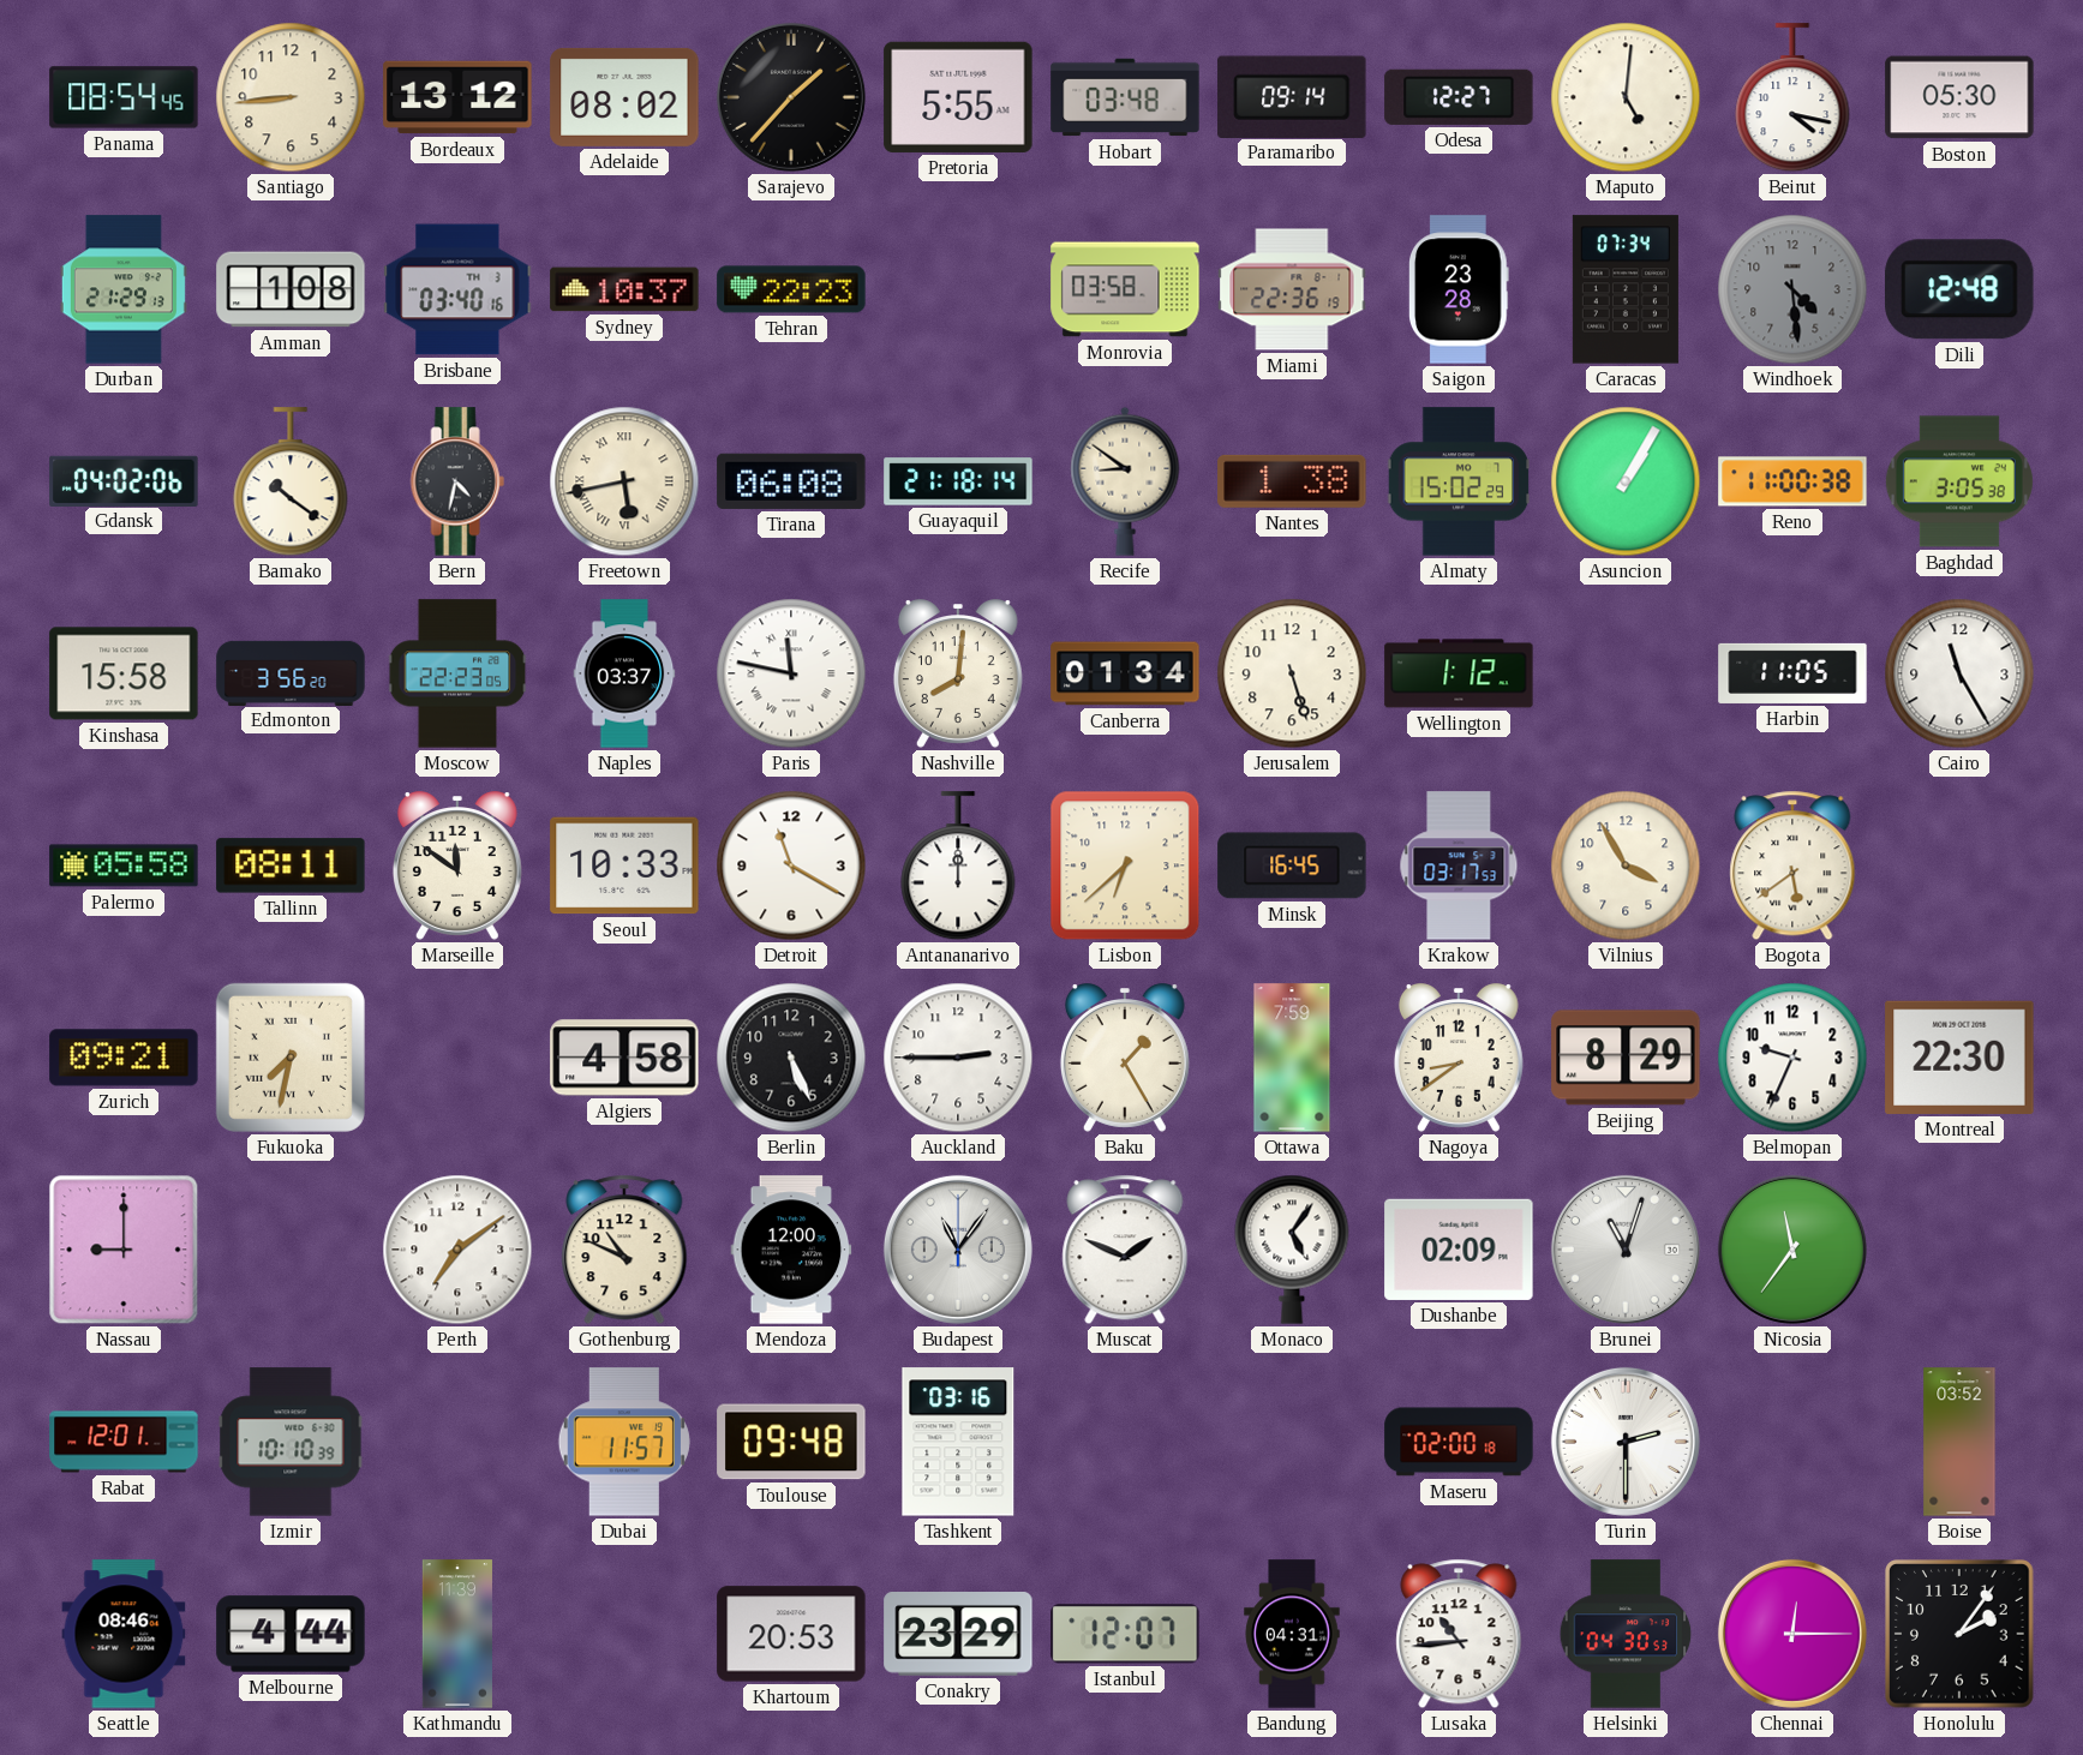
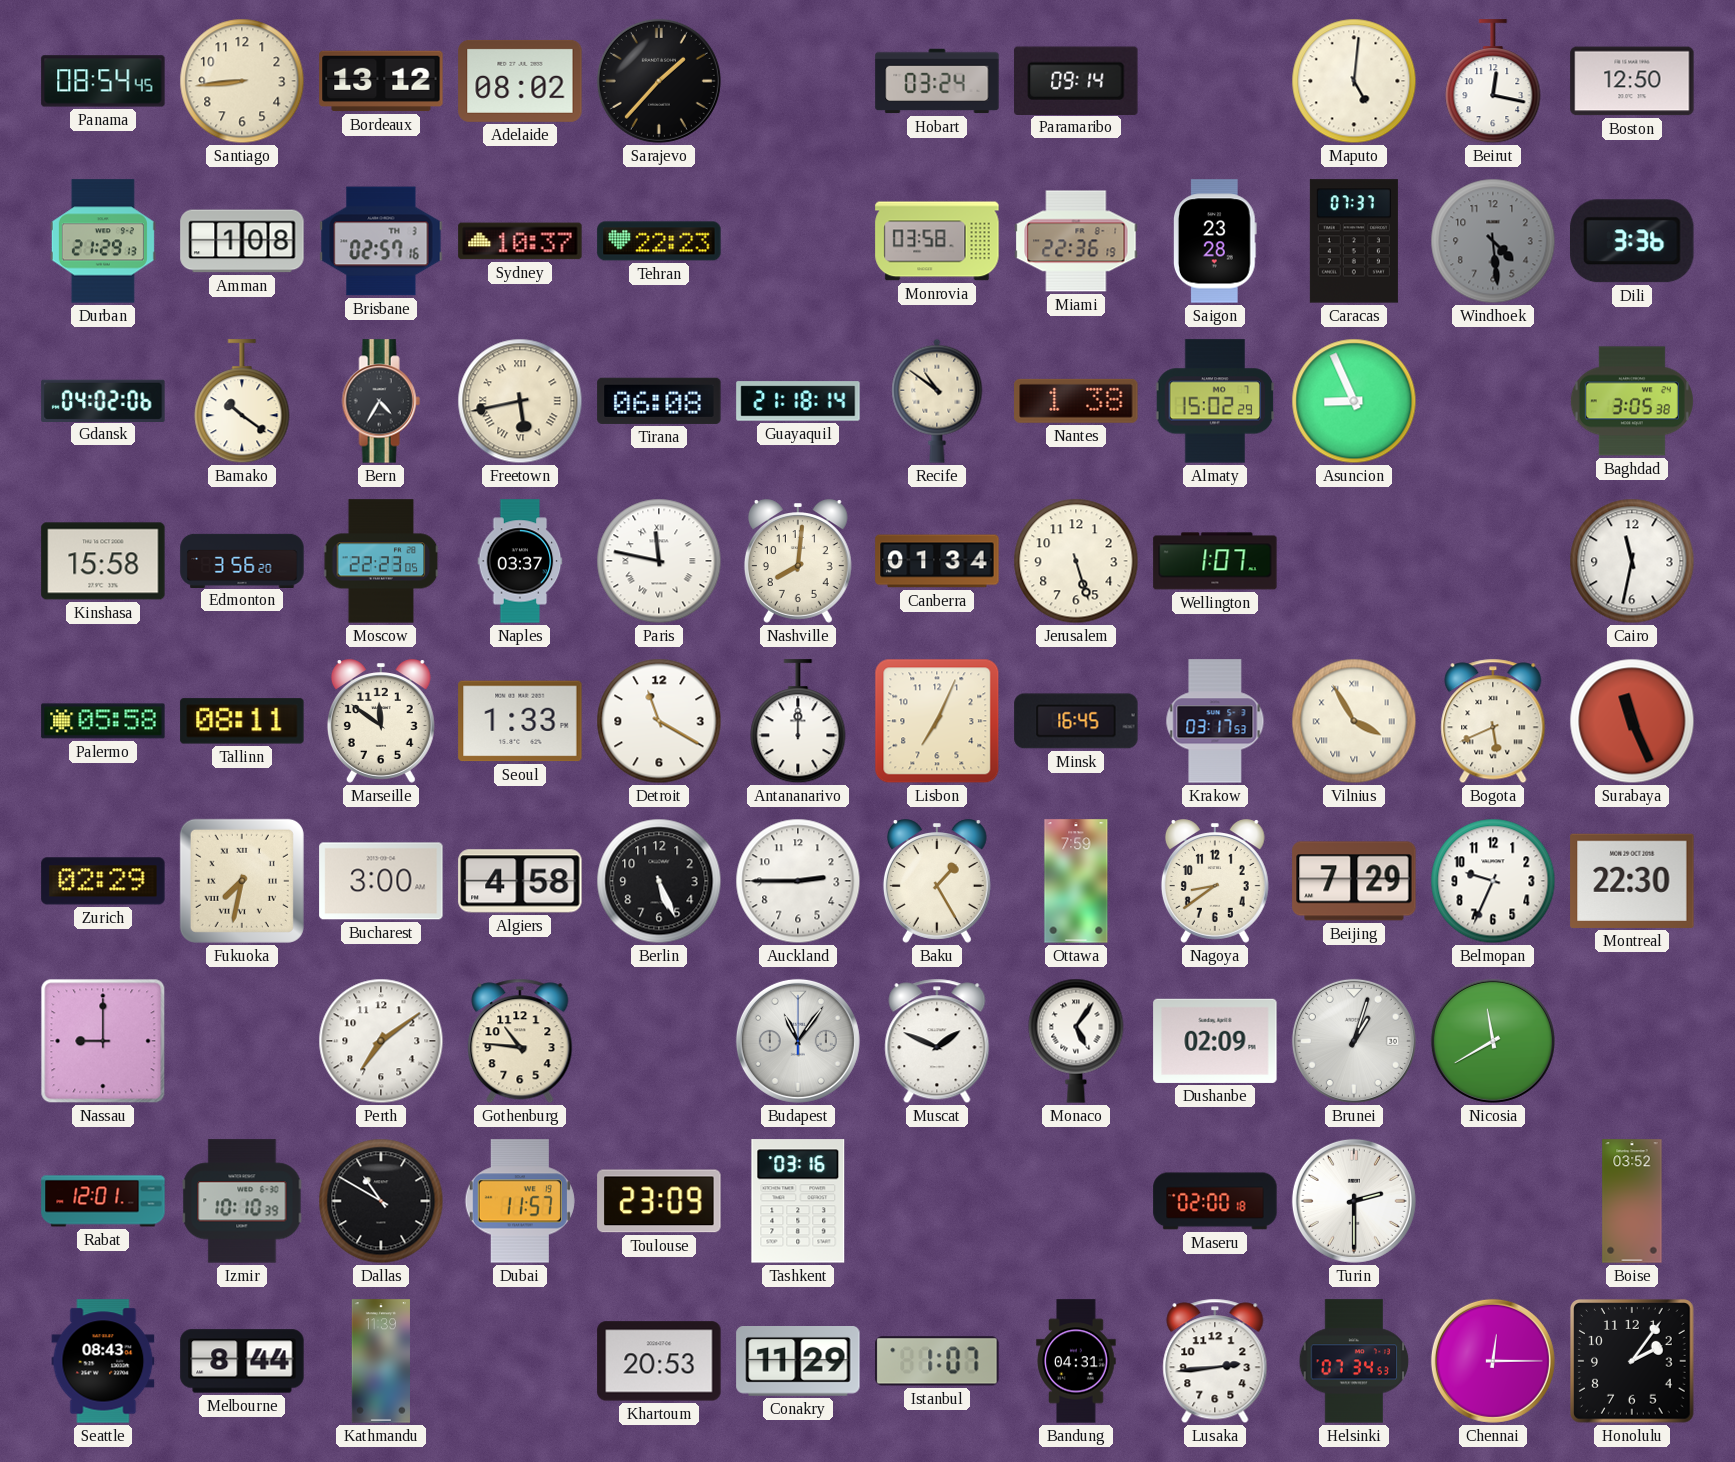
Pretoria: 5:55 -> none (958, 97)
Hobart: 03:48 -> 03:24 (937, 81)
Odesa: 12:27 -> none (1459, 97)
Beirut: 4:17 -> 12:17 (1493, 82)
Boston: 05:30 -> 12:50 (1632, 81)
Brisbane: 03:40 -> 02:57 (381, 241)
Caracas: 07:34 -> 07:37 (1354, 241)
Dili: 12:48 -> 3:36 (1633, 241)
Bern: 4:32 -> 4:35 (381, 401)
Recife: 8:51 -> 10:51 (937, 401)
Asuncion: 1:05 -> 8:56 (1354, 401)
Reno: 11:00 -> none (1792, 481)
Wellington: 1:12 -> 1:07 (1215, 561)
Harbin: 11:05 -> none (1792, 673)
Cairo: 11:25 -> 11:32 (1632, 561)
Seoul: 10:33 -> 1:33 (520, 721)
Lisbon: 6:38 -> 7:04 (937, 721)
Vilnius numerals: Arabic -> Roman (1354, 721)
Bogota: 5:39 -> 5:41 (1493, 721)
Surabaya: none -> 11:26 (1632, 721)
Zurich: 09:21 -> 02:29 (103, 881)
Bucharest: none -> 3:00 (381, 881)
Beijing: 8:29 -> 7:29 (1354, 881)
Gothenburg: 10:49 -> 10:46 (520, 1041)
Mendoza: 12:00 -> none (791, 1250)
Brunei: 11:03 -> 1:03 (1354, 1041)
Nicosia: 11:36 -> 11:40 (1493, 1041)
Dallas: none -> 10:50 (381, 1201)
Toulouse: 09:48 -> 23:09 (659, 1201)
Seattle: 08:46 -> 08:43 (103, 1361)
Melbourne: 4:44 -> 8:44 (242, 1361)
Conakry: 23:29 -> 11:29 (798, 1362)
Istanbul: 12:07 -> 1:07 (937, 1361)
Lusaka: 10:44 -> 2:44 (1215, 1361)
Helsinki: 04:30 -> 07:34 (1354, 1361)
